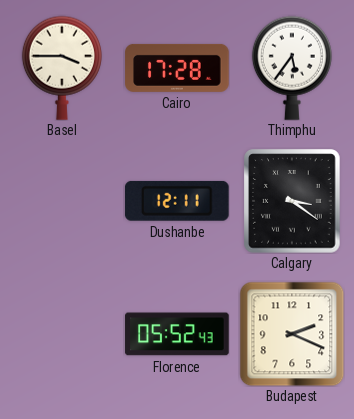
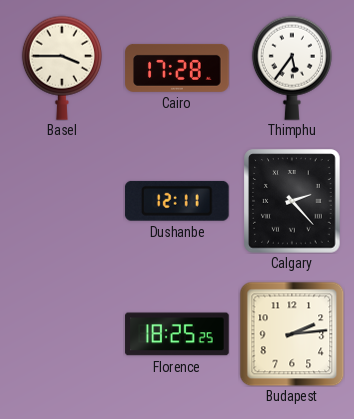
Calgary: 3:21 -> 2:23 (292, 201)
Florence: 05:52 -> 18:25 (177, 334)
Budapest: 2:19 -> 2:14 (292, 334)
